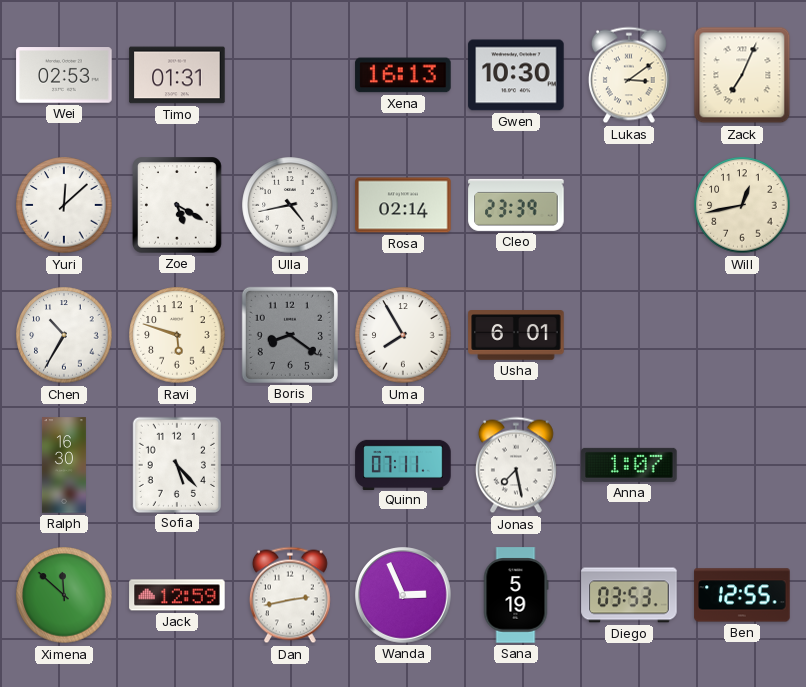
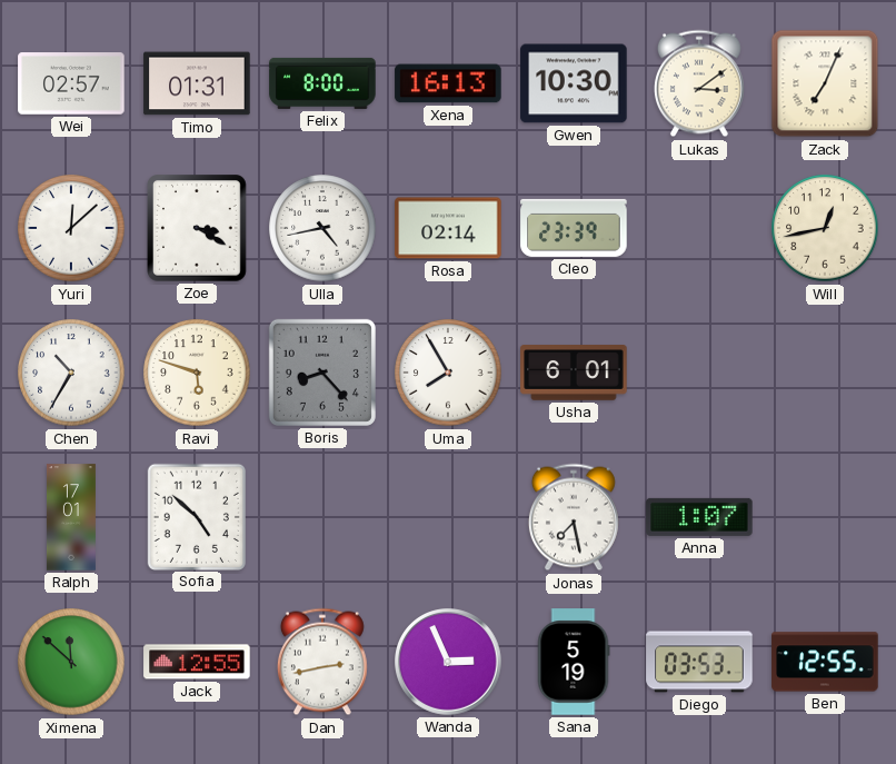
Wei: 02:53 -> 02:57 (71, 83)
Felix: none -> 8:00 (322, 83)
Zoe: 5:20 -> 3:20 (198, 229)
Boris: 8:21 -> 8:23 (322, 373)
Ralph: 16:30 -> 17:01 (71, 517)
Sofia: 5:23 -> 4:52 (197, 516)
Quinn: 07:11 -> none (403, 464)
Jack: 12:59 -> 12:55 (197, 662)
